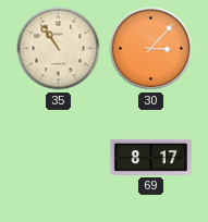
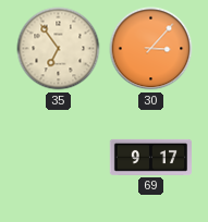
35: 10:54 -> 6:54 (59, 49)
69: 8:17 -> 9:17 (150, 157)
